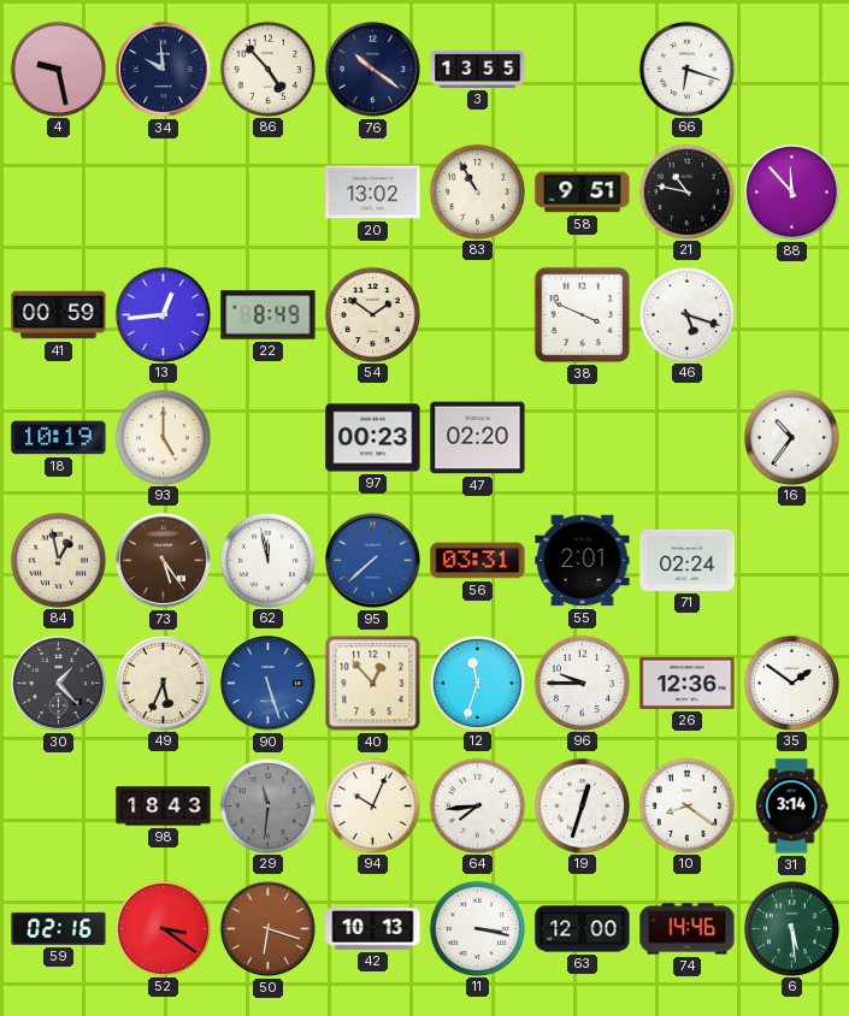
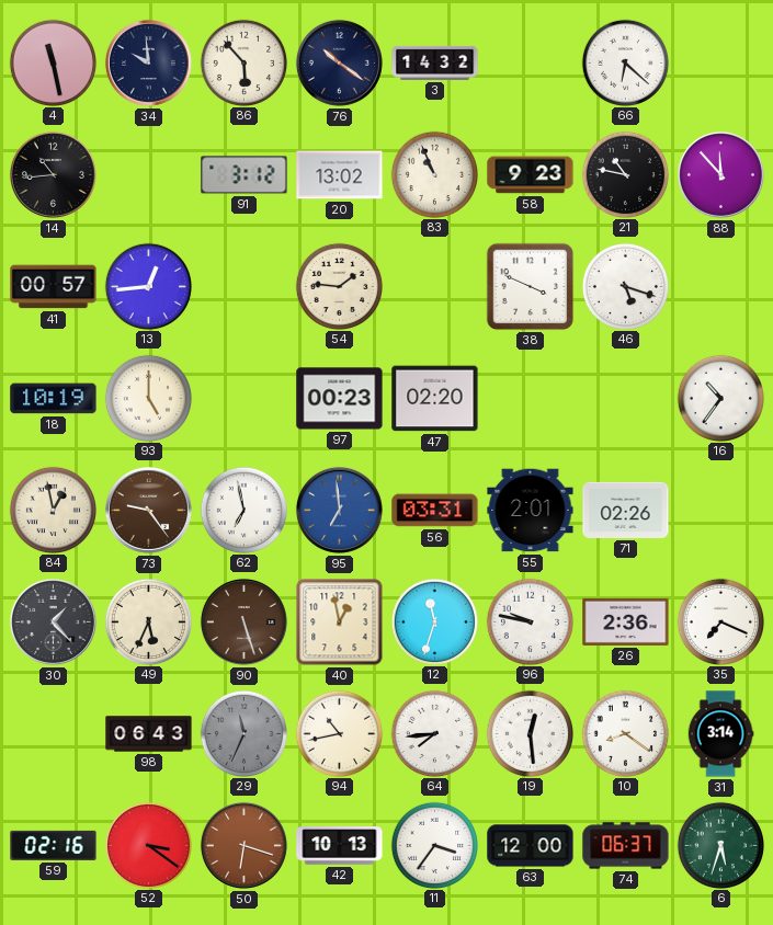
4: 9:28 -> 11:28 (53, 62)
86: 4:53 -> 5:53 (243, 62)
3: 13:55 -> 14:32 (435, 62)
66: 6:18 -> 6:22 (625, 62)
14: none -> 10:44 (53, 174)
91: none -> 3:12 (245, 175)
83: 10:55 -> 10:56 (434, 174)
58: 9:51 -> 9:23 (531, 175)
41: 00:59 -> 00:57 (54, 287)
22: 8:49 -> none (269, 315)
54: 1:51 -> 1:46 (339, 286)
73: 5:24 -> 9:24 (148, 510)
62: 11:58 -> 6:58 (243, 510)
95: 7:38 -> 6:59 (339, 510)
71: 02:24 -> 02:26 (626, 510)
90 dial: blue -> brown (243, 621)
40: 12:53 -> 12:58 (340, 623)
96: 9:45 -> 9:47 (530, 621)
26: 12:36 -> 2:36 (626, 621)
35: 1:51 -> 7:19 (720, 621)
98: 18:43 -> 06:43 (149, 734)
29: 11:31 -> 11:34 (243, 733)
94: 10:04 -> 10:43 (339, 733)
19: 12:33 -> 12:29 (530, 733)
11: 3:17 -> 3:36 (434, 845)
74: 14:46 -> 06:37 (626, 846)
6: 5:29 -> 5:33 (720, 845)
